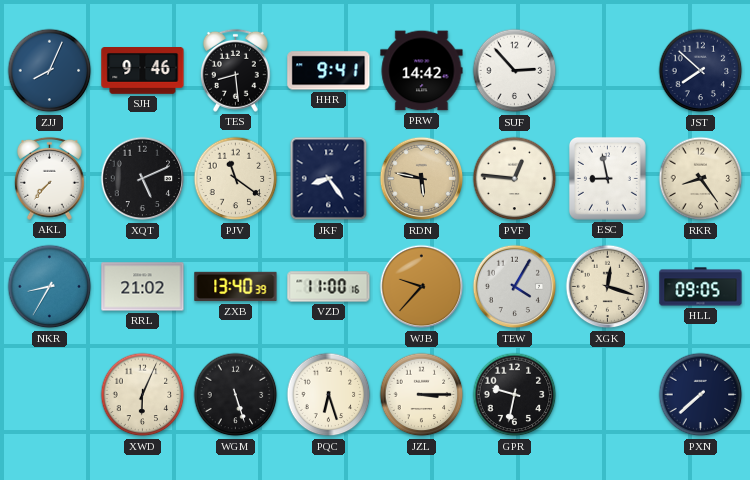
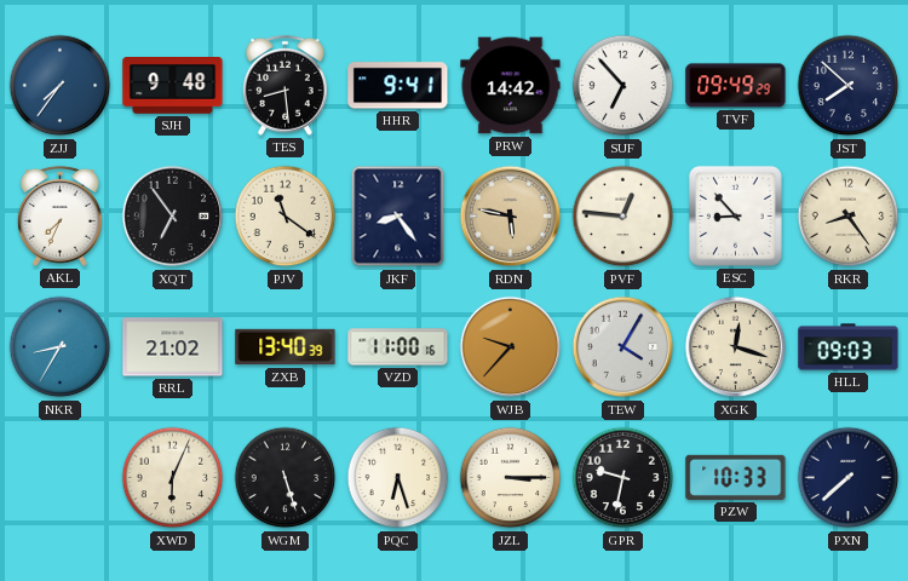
ZJJ: 8:04 -> 7:36 (61, 86)
SJH: 9:46 -> 9:48 (173, 86)
SUF: 2:53 -> 6:53 (623, 86)
TVF: none -> 09:49 (736, 86)
AKL: 7:37 -> 7:34 (59, 215)
XQT: 5:11 -> 6:54 (173, 217)
ESC: 8:58 -> 8:53 (735, 215)
HLL: 09:05 -> 09:03 (849, 347)
PZW: none -> 10:33 (736, 477)
